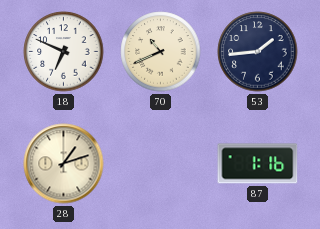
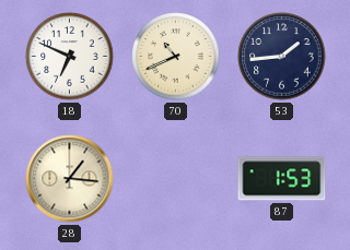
28: 1:12 -> 1:16 (70, 179)
87: 1:16 -> 1:53 (282, 179)
